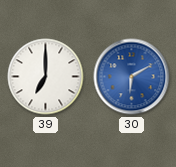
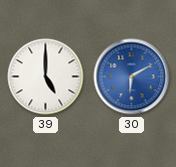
39: 7:00 -> 5:00 (46, 77)
